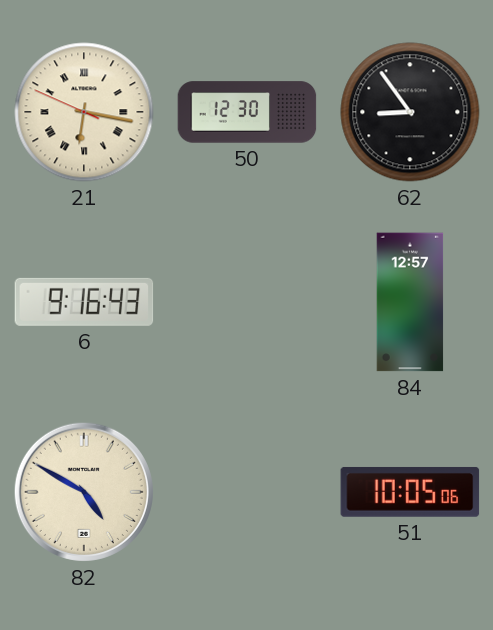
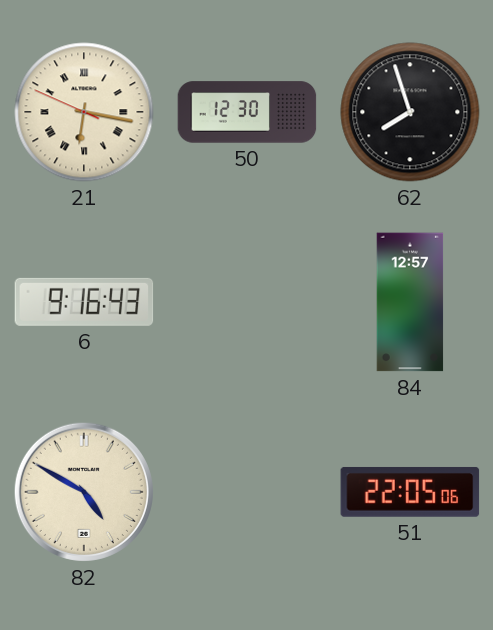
62: 8:54 -> 7:57 (410, 112)
51: 10:05 -> 22:05 (410, 492)
